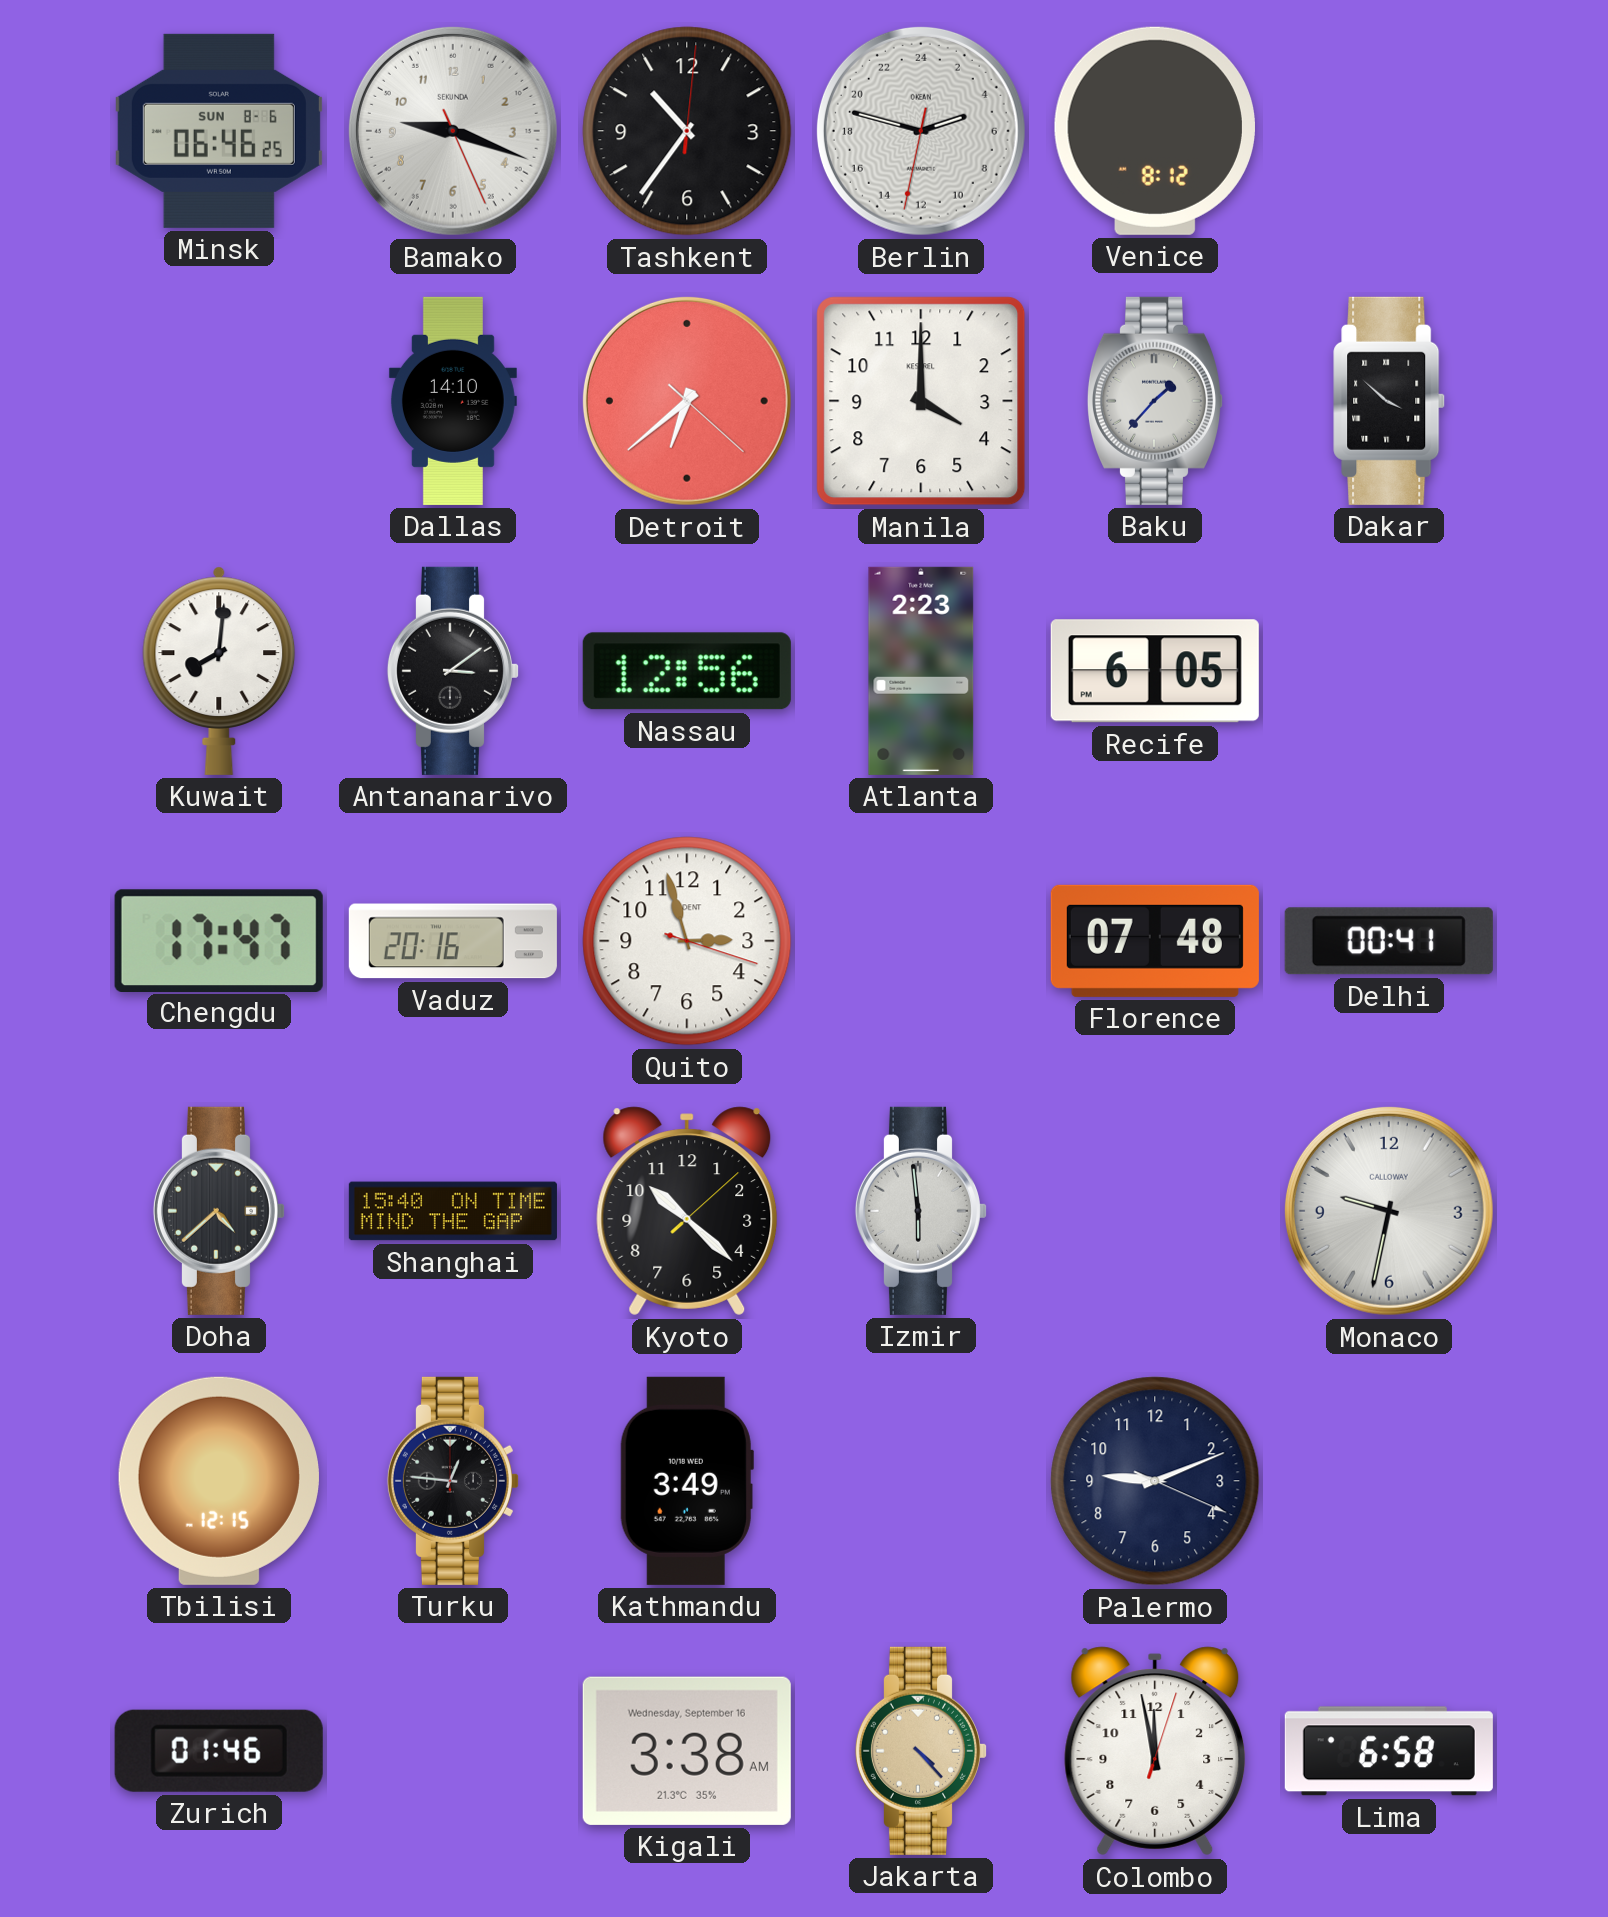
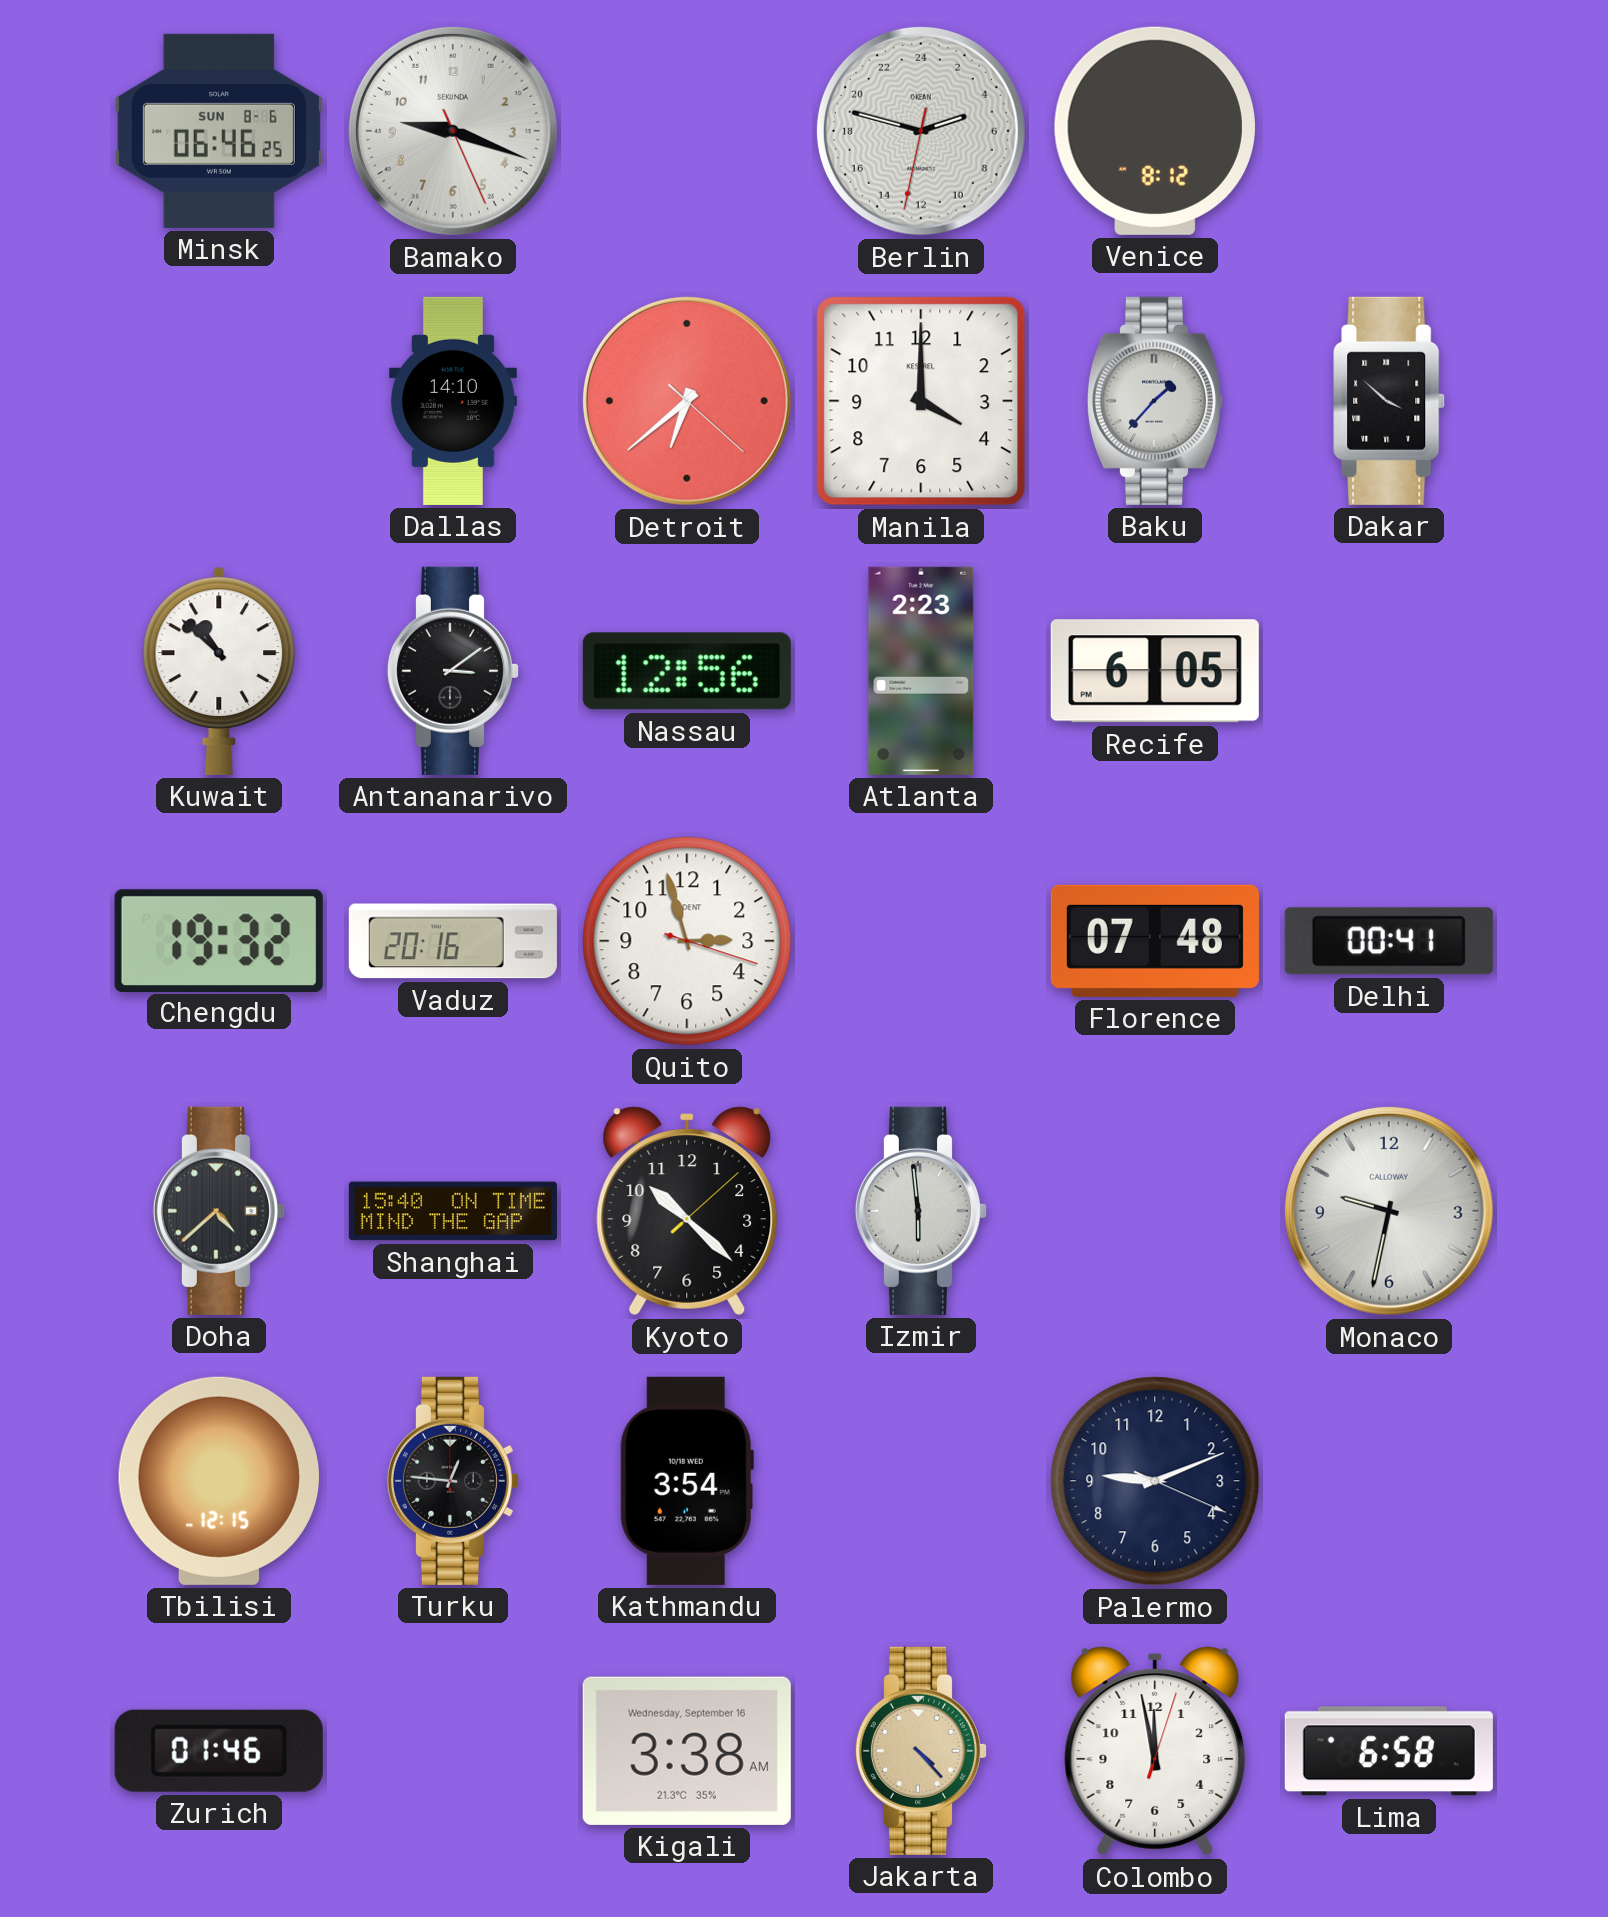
Tashkent: 10:36 -> none (687, 131)
Kuwait: 8:01 -> 10:52 (219, 671)
Chengdu: 17:47 -> 19:32 (219, 940)
Kathmandu: 3:49 -> 3:54 (687, 1481)
